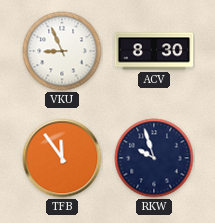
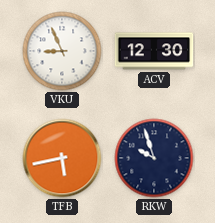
ACV: 8:30 -> 12:30 (154, 51)
TFB: 11:54 -> 5:43 (62, 158)
